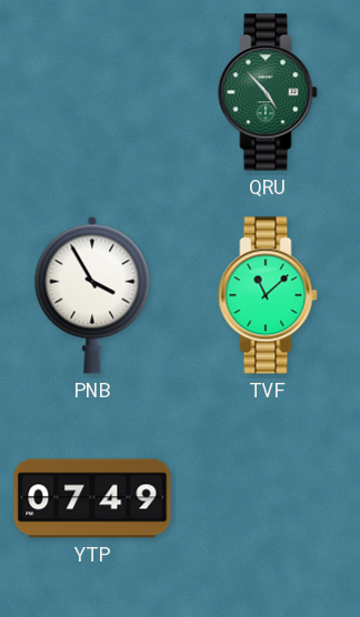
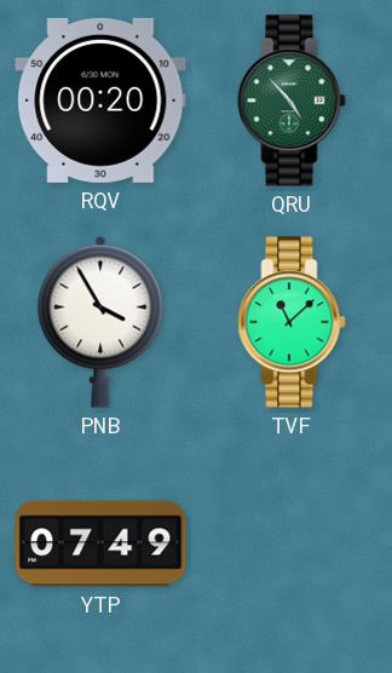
RQV: none -> 00:20 (100, 100)
